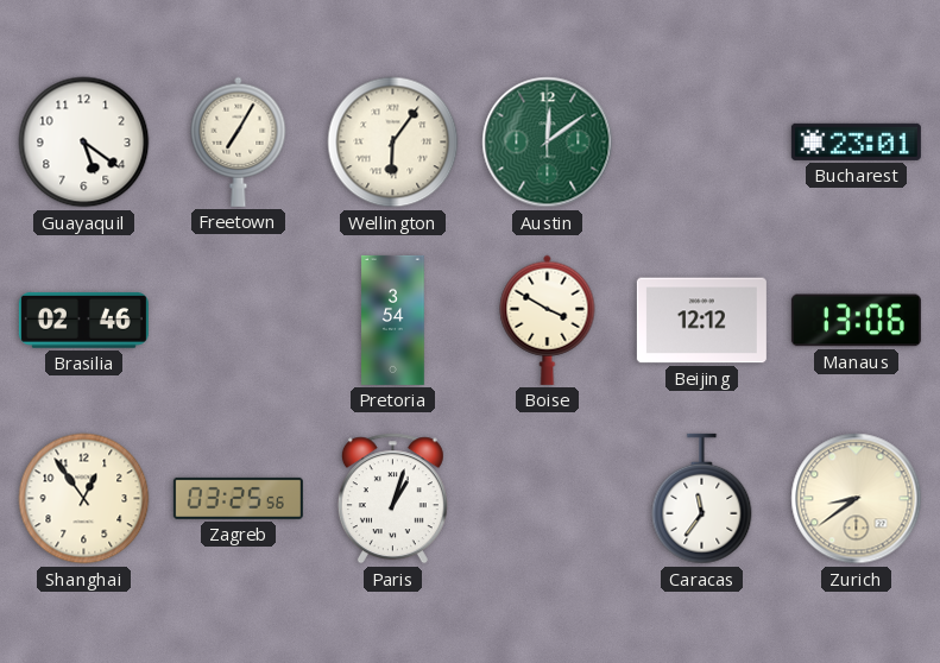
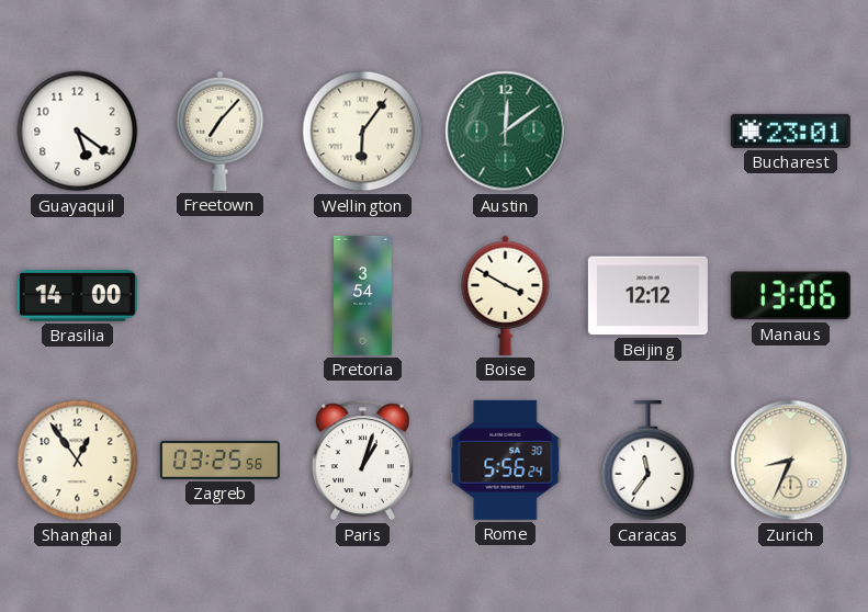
Freetown: 7:05 -> 7:07 (221, 131)
Brasilia: 02:46 -> 14:00 (77, 295)
Rome: none -> 5:56 (506, 460)
Zurich: 8:39 -> 8:34 (791, 461)
